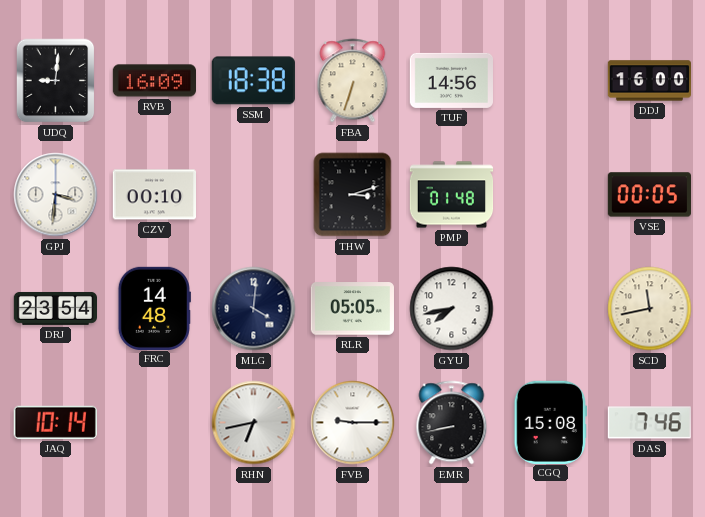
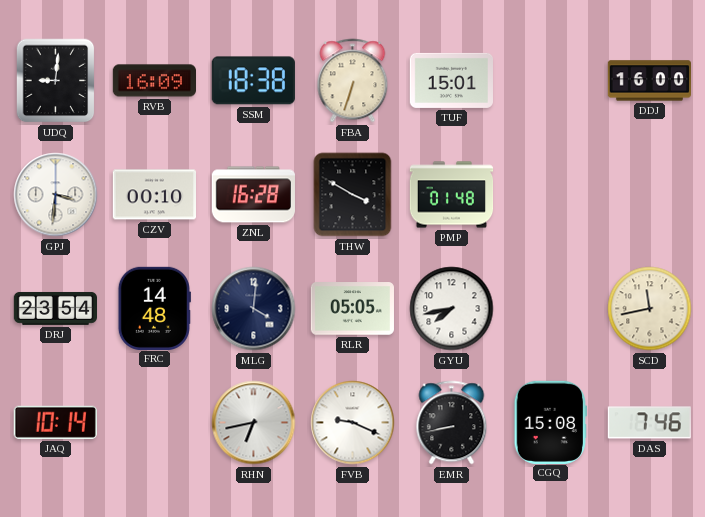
TUF: 14:56 -> 15:01 (451, 80)
ZNL: none -> 16:28 (253, 195)
THW: 3:12 -> 3:50 (353, 195)
VSE: 00:05 -> none (649, 195)
FVB: 9:15 -> 9:19 (353, 423)
